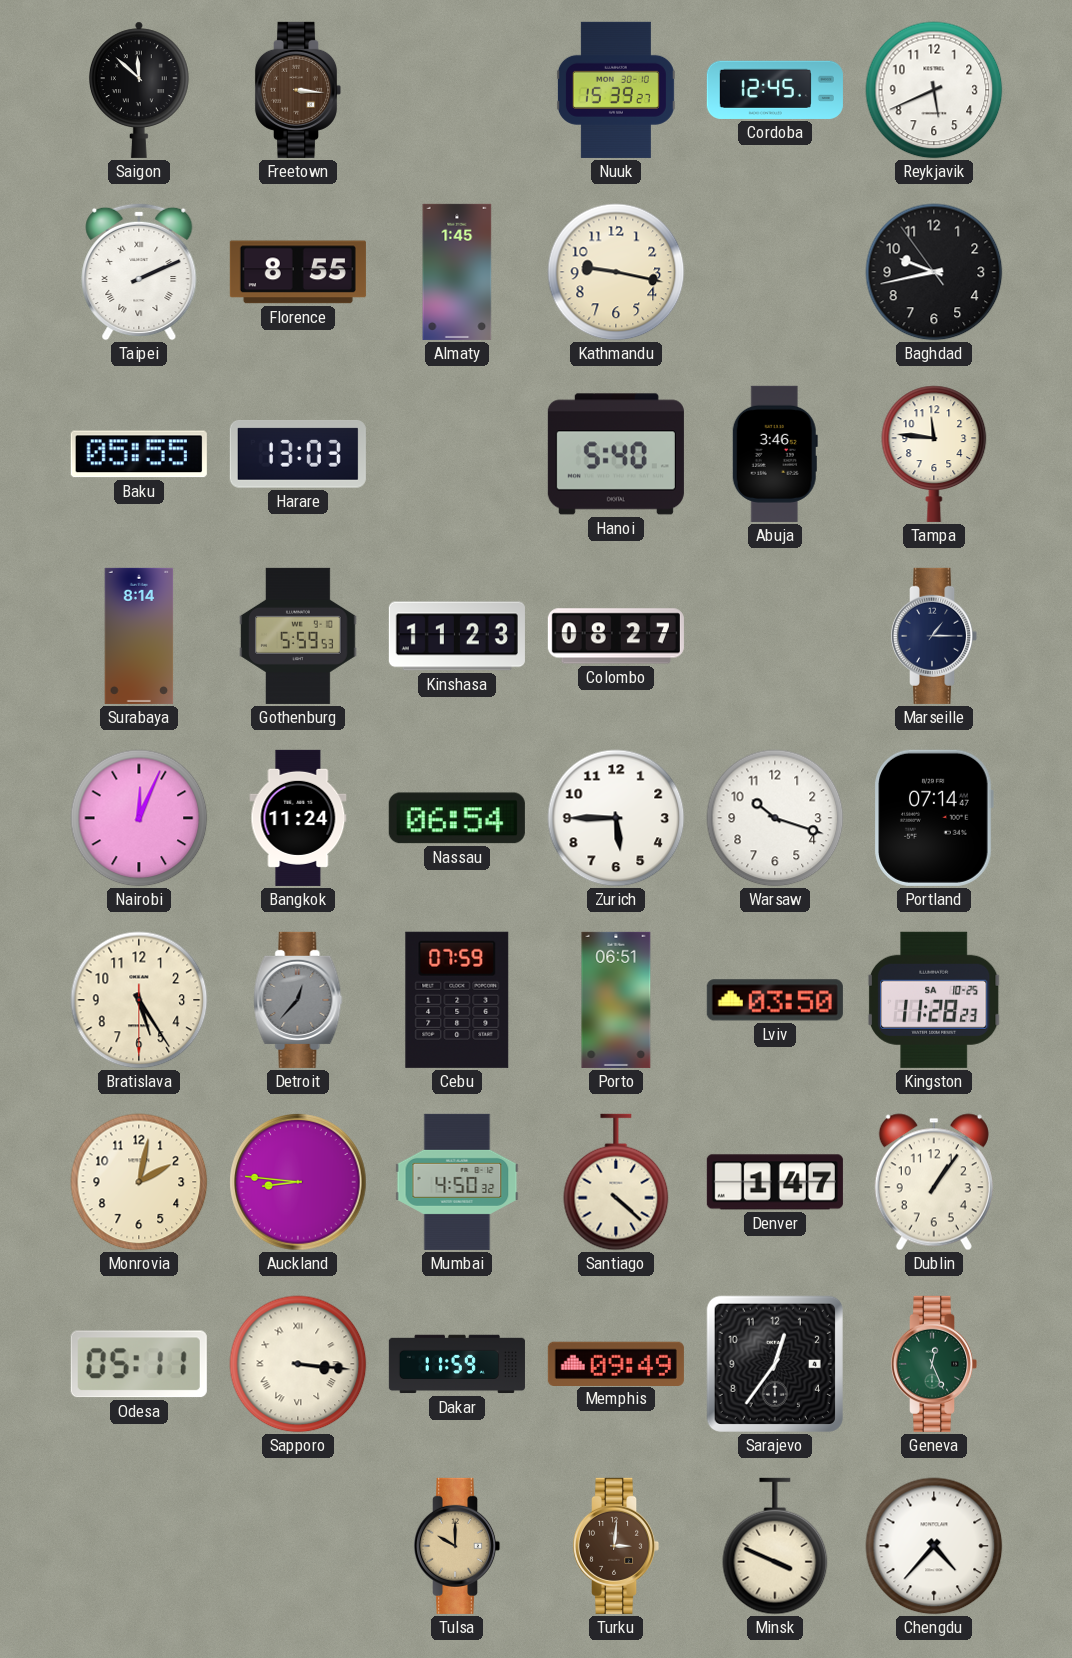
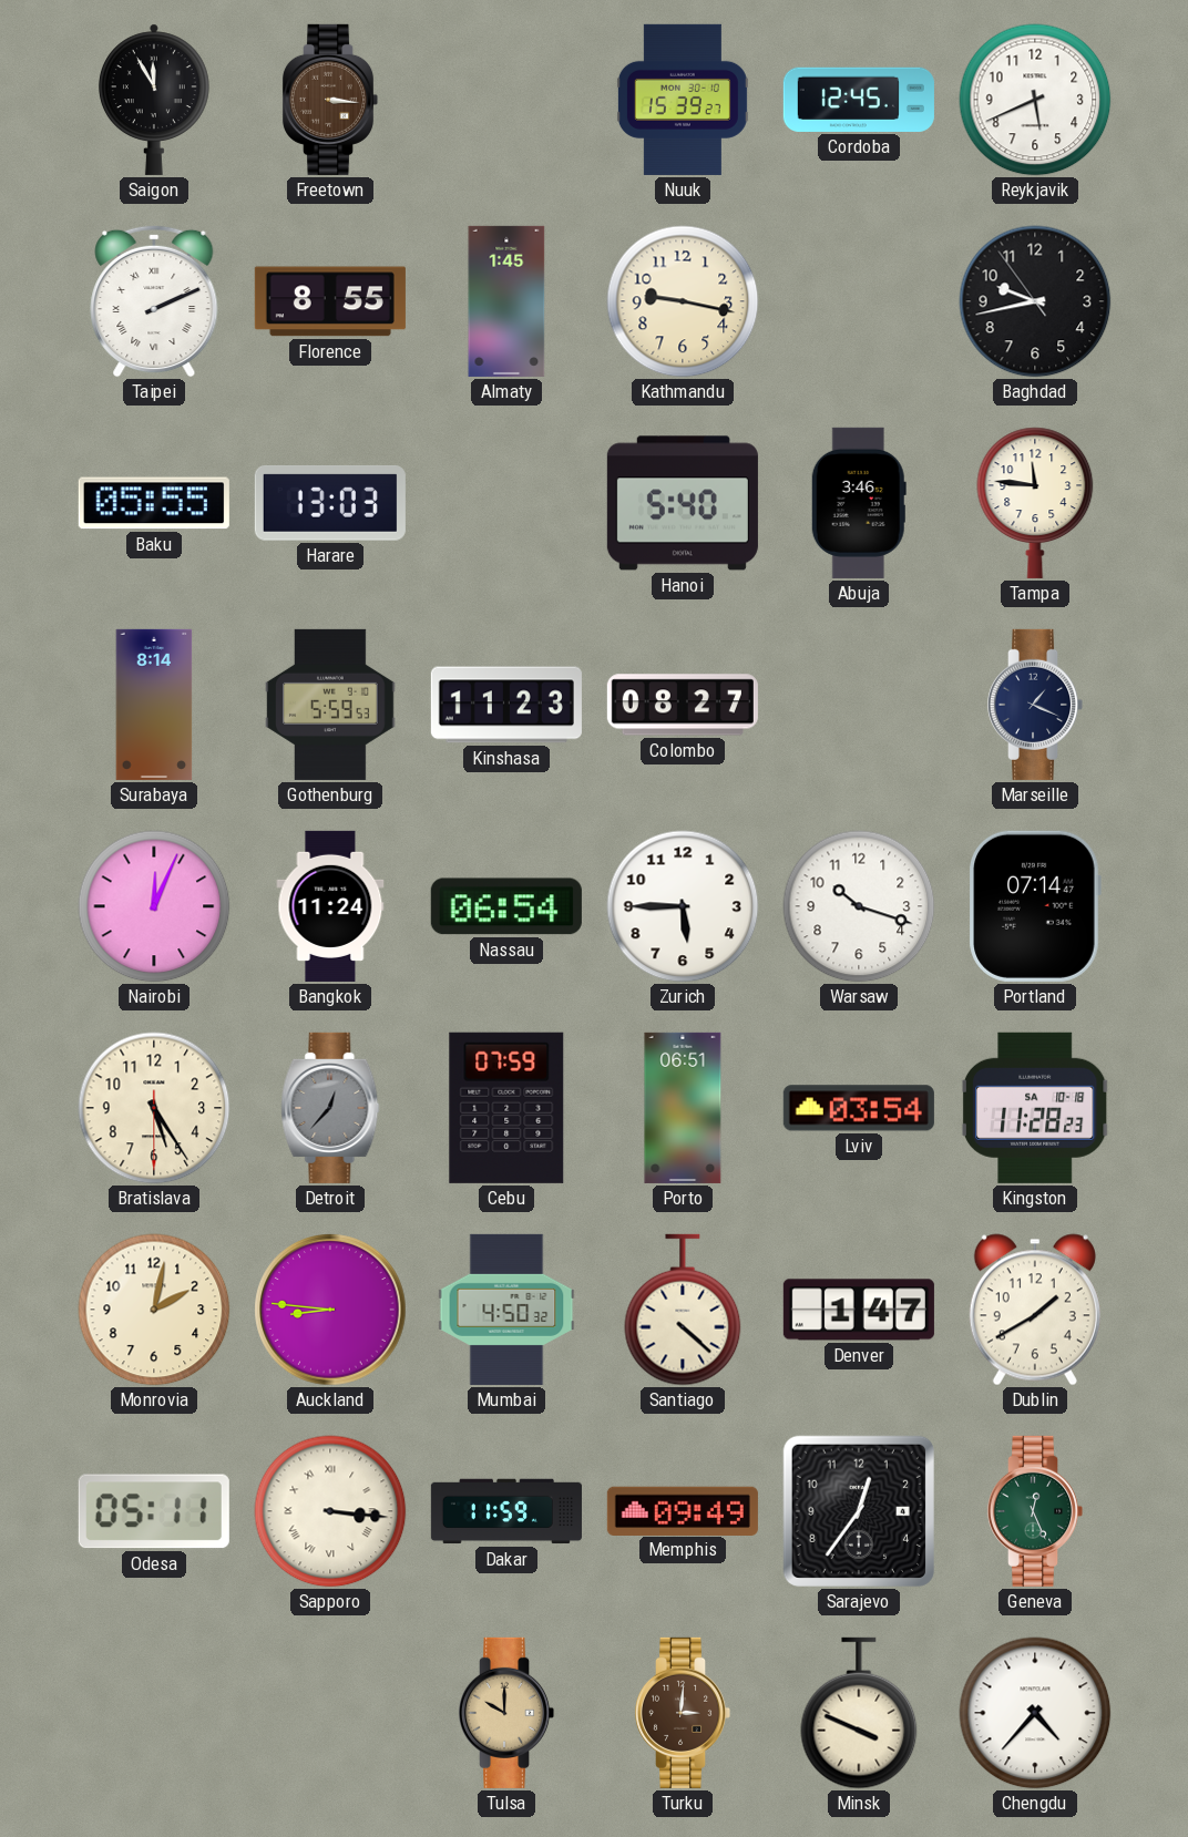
Saigon: 11:52 -> 11:55 (154, 100)
Marseille: 1:15 -> 1:19 (1035, 705)
Lviv: 03:50 -> 03:54 (859, 1108)
Kingston date: SA 10-25 -> SA 10-18 (1035, 1108)
Dublin: 1:06 -> 1:40 (1035, 1310)
